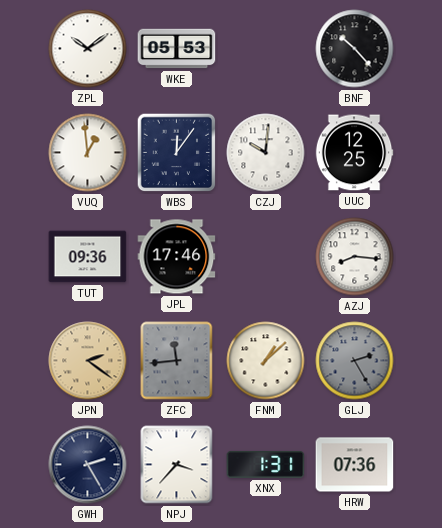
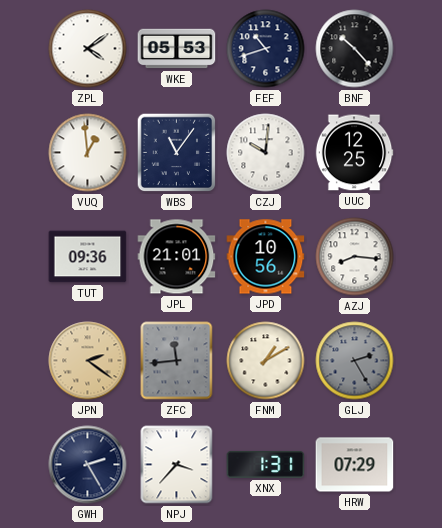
ZPL: 10:09 -> 4:09 (88, 49)
FEF: none -> 10:42 (266, 49)
WBS: 12:06 -> 11:06 (177, 153)
JPL: 17:46 -> 21:01 (177, 257)
JPD: none -> 10:56 (266, 257)
FNM: 1:08 -> 1:10 (266, 361)
HRW: 07:36 -> 07:29 (355, 465)
